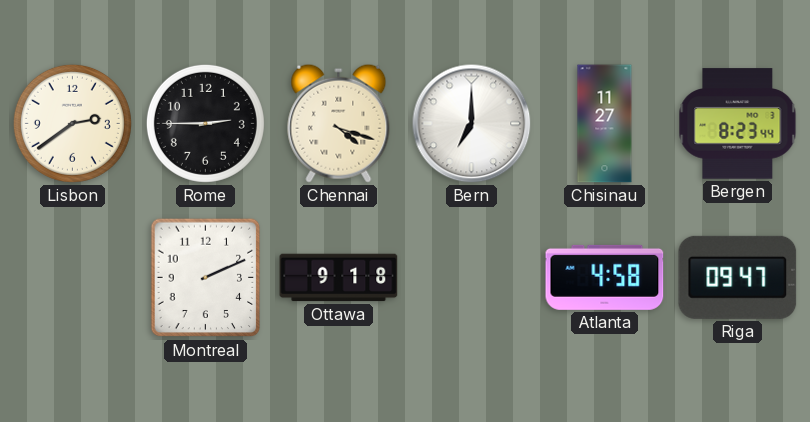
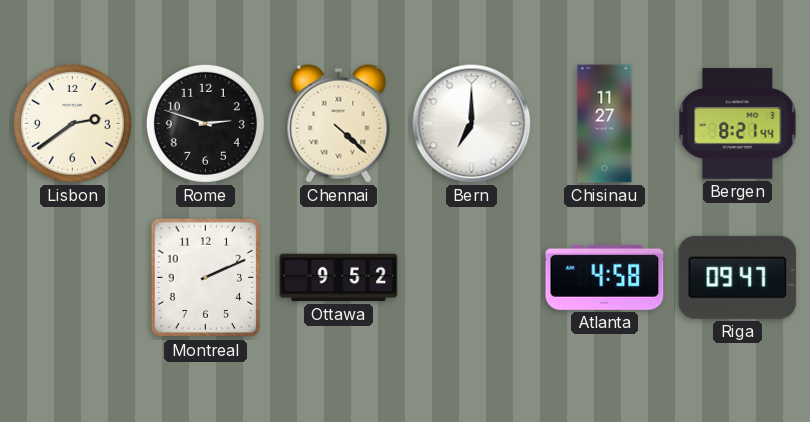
Rome: 2:45 -> 2:48 (205, 123)
Chennai: 4:18 -> 4:22 (339, 123)
Bergen: 8:23 -> 8:21 (738, 124)
Ottawa: 9:18 -> 9:52 (339, 278)
